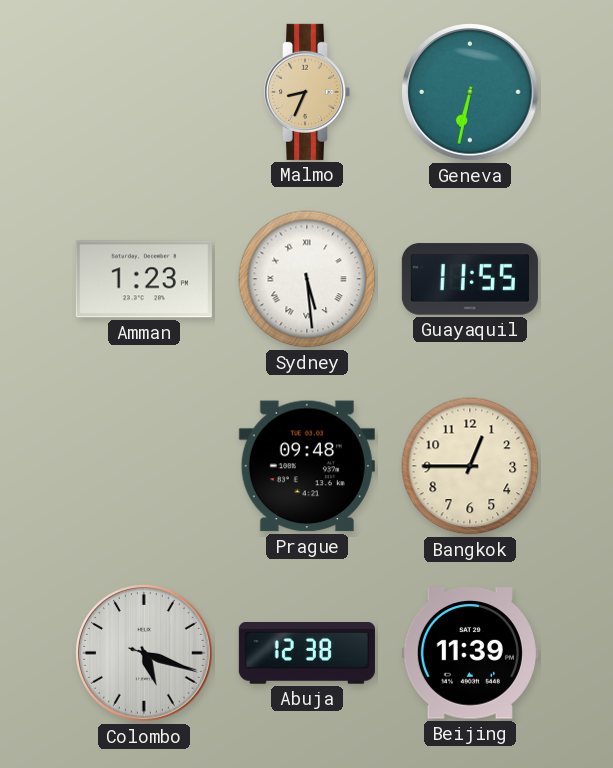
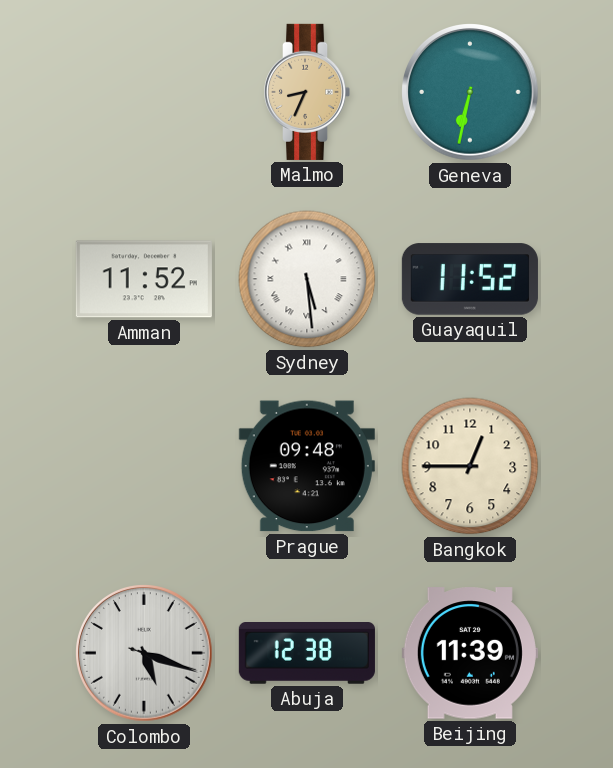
Amman: 1:23 -> 11:52 (144, 279)
Guayaquil: 11:55 -> 11:52 (470, 279)
